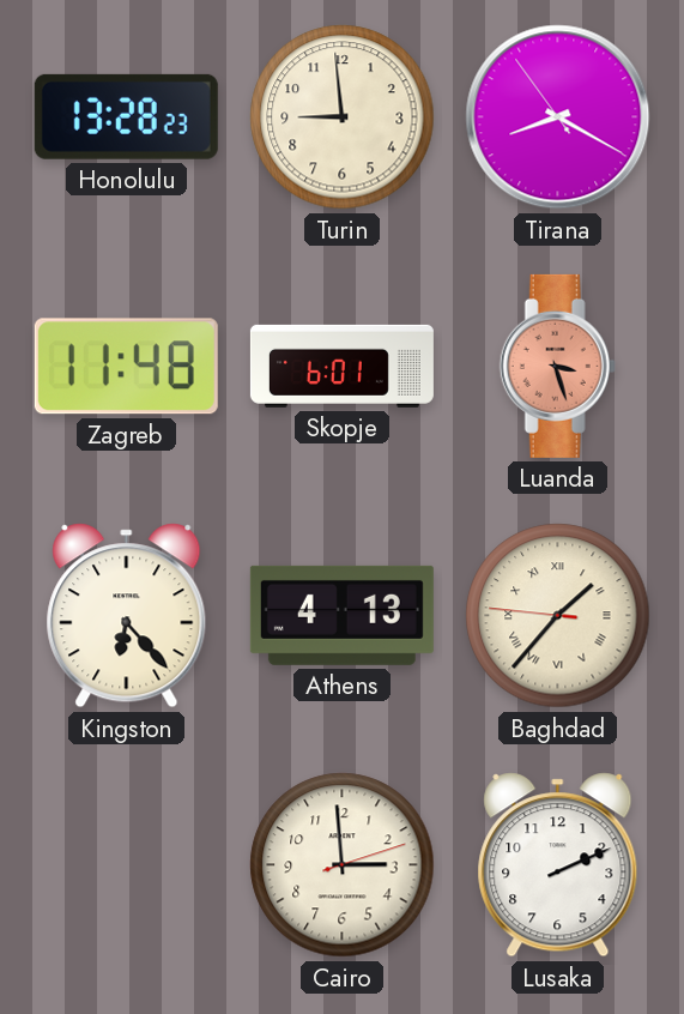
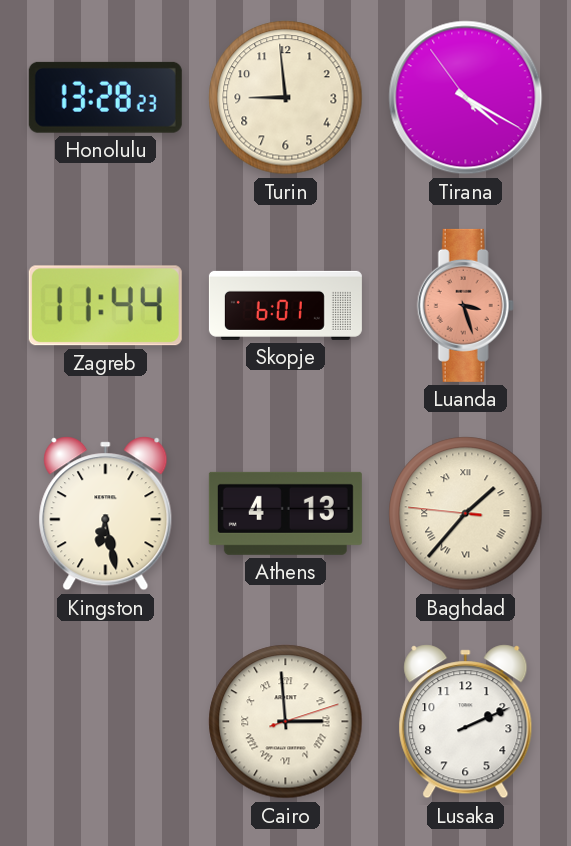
Tirana: 8:19 -> 4:19 (466, 98)
Zagreb: 11:48 -> 11:44 (105, 306)
Kingston: 6:23 -> 6:28 (106, 514)
Cairo numerals: Arabic -> Roman (286, 722)
